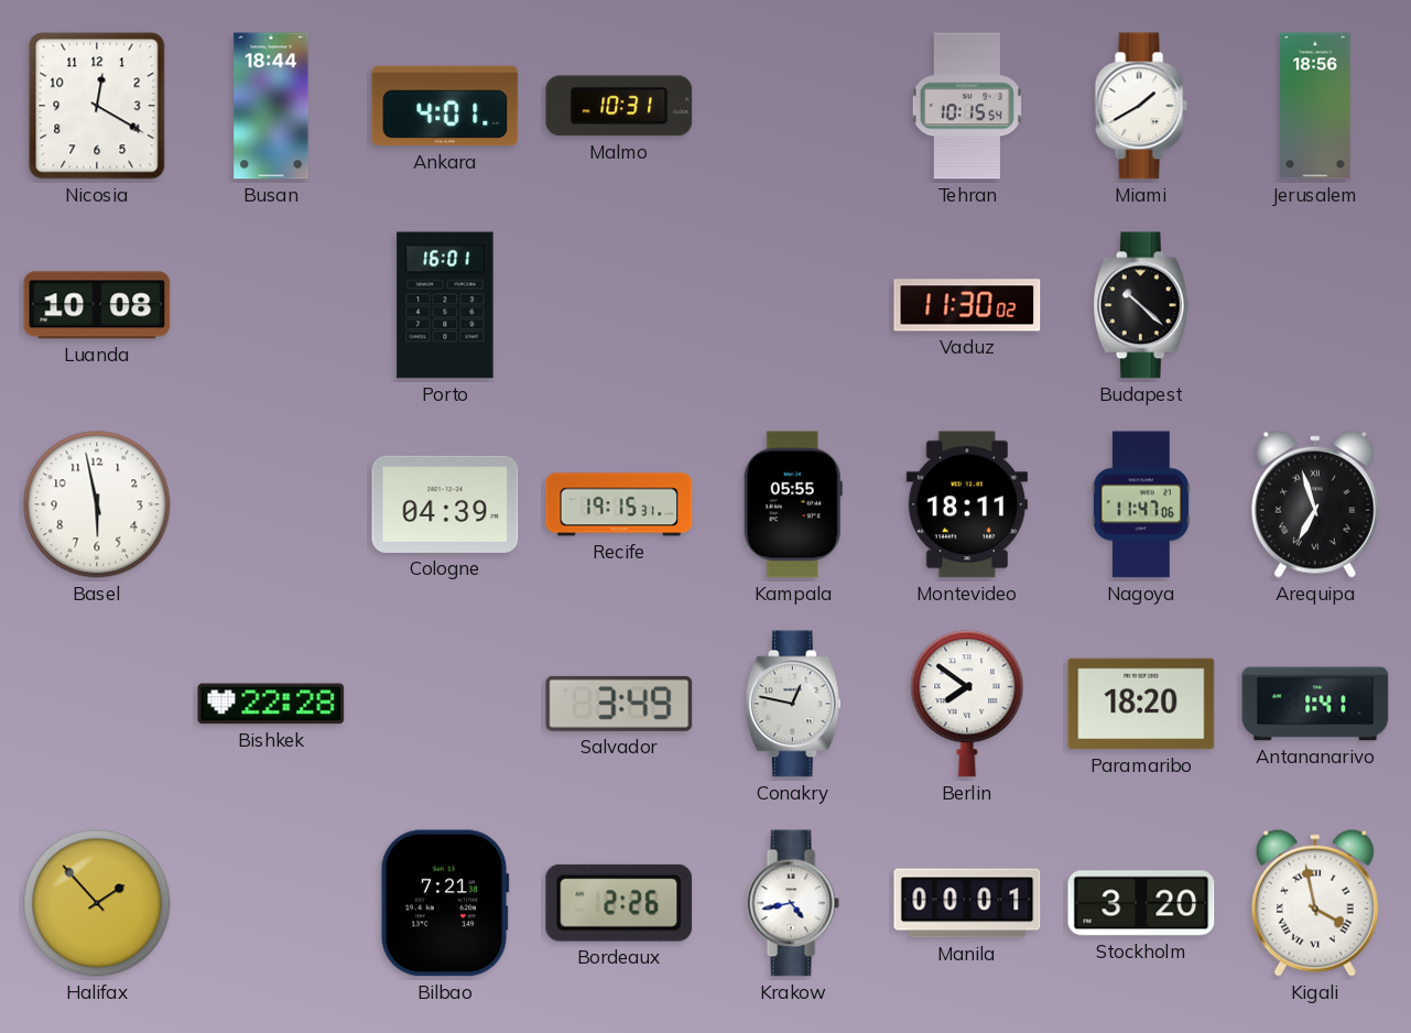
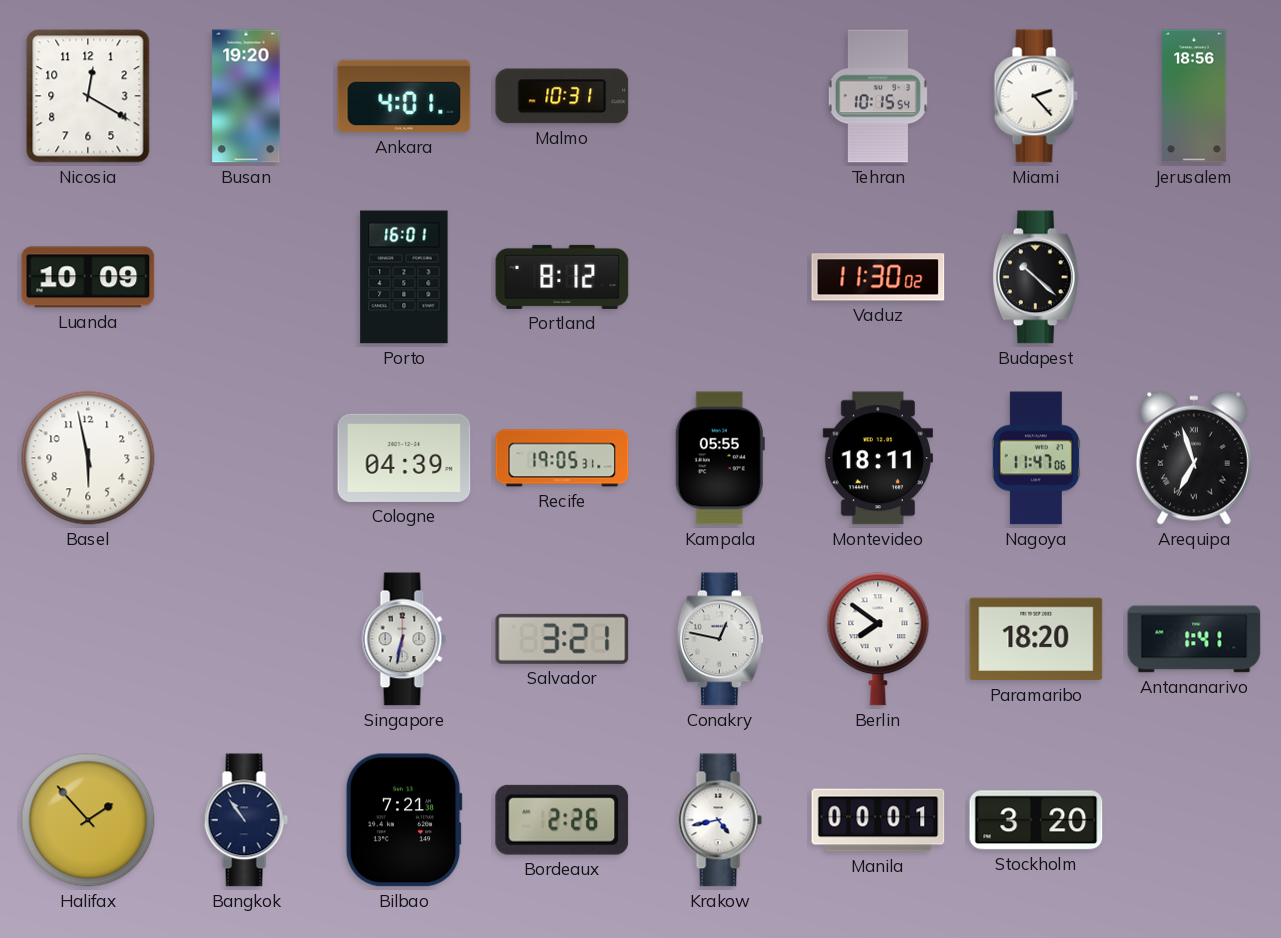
Busan: 18:44 -> 19:20 (246, 96)
Miami: 1:40 -> 2:23 (1036, 96)
Luanda: 10:08 -> 10:09 (88, 277)
Portland: none -> 8:12 (562, 277)
Recife: 19:15 -> 19:05 (562, 458)
Bishkek: 22:28 -> none (271, 704)
Singapore: none -> 6:32 (404, 639)
Salvador: 3:49 -> 3:21 (562, 639)
Bangkok: none -> 10:54 (246, 820)
Kigali: 3:58 -> none (1315, 903)
